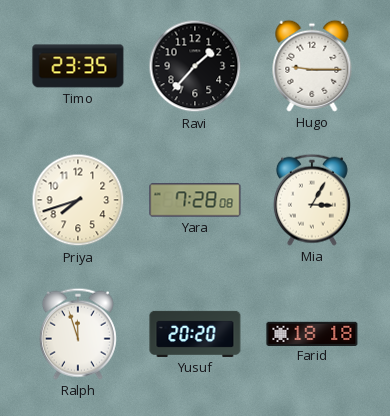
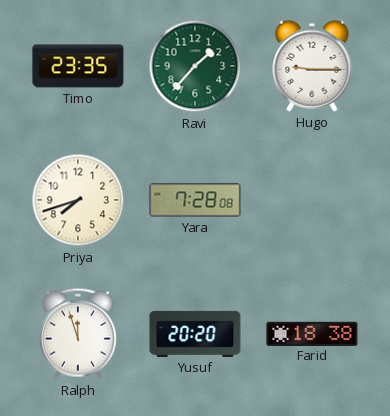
Ravi dial: black -> green (195, 66)
Mia: 3:05 -> none (312, 200)
Farid: 18:18 -> 18:38 (312, 333)
